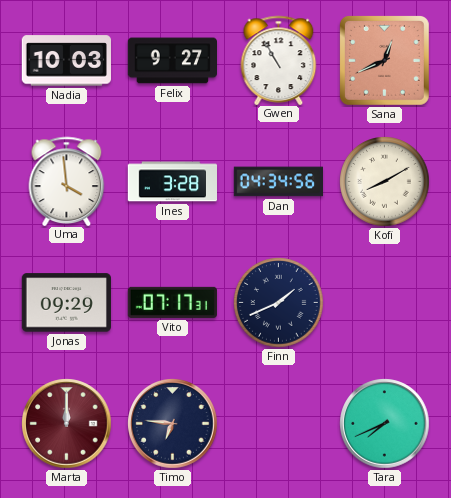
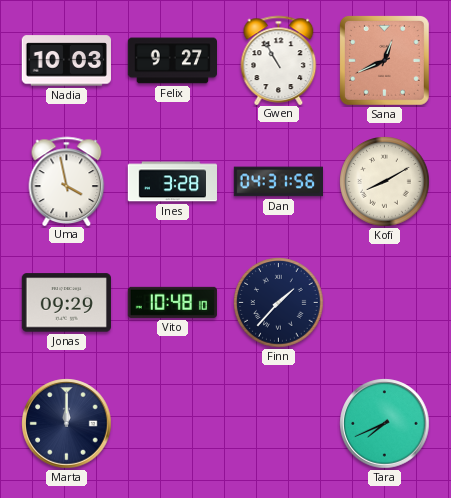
Uma: 3:59 -> 3:58 (67, 181)
Dan: 04:34 -> 04:31 (278, 182)
Vito: 07:17 -> 10:48 (172, 302)
Finn: 1:41 -> 1:37 (279, 303)
Marta dial: burgundy -> navy (67, 424)
Timo: 6:46 -> none (173, 424)
